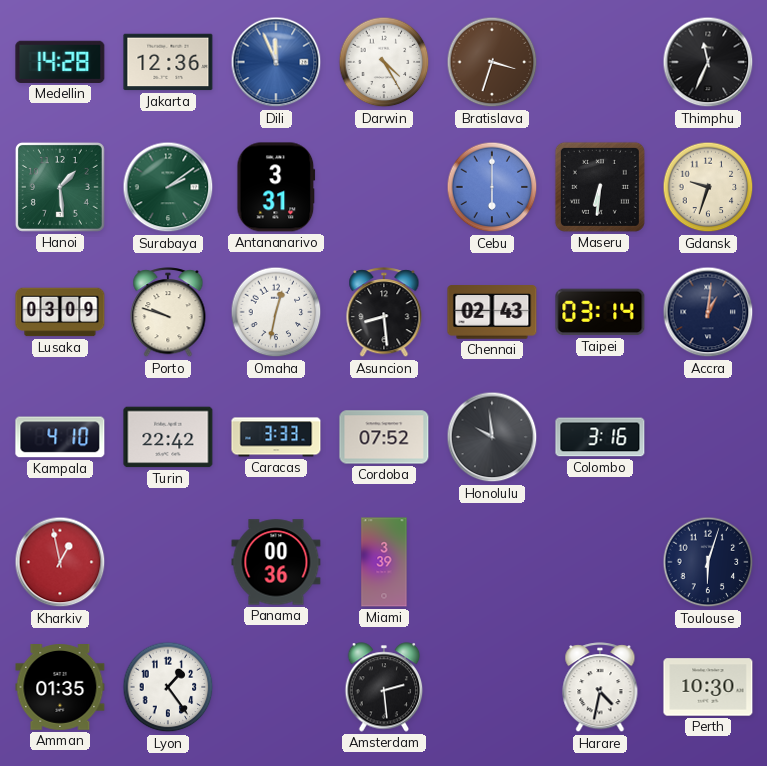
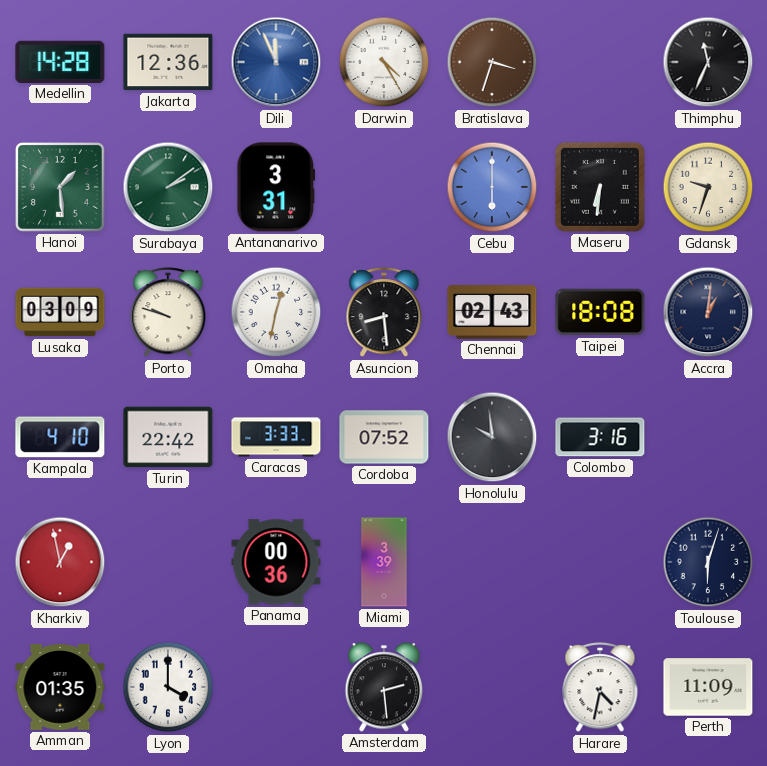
Taipei: 03:14 -> 18:08 (600, 312)
Lyon: 1:24 -> 4:00 (168, 687)
Perth: 10:30 -> 11:09 (708, 687)
